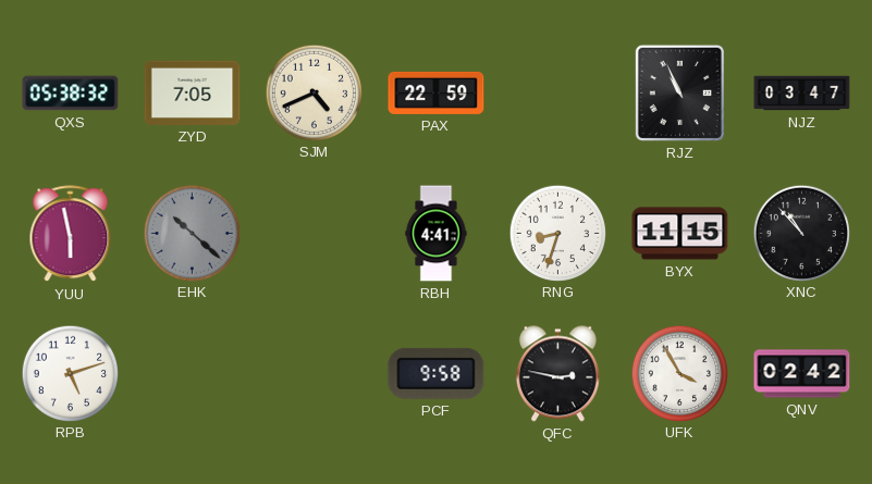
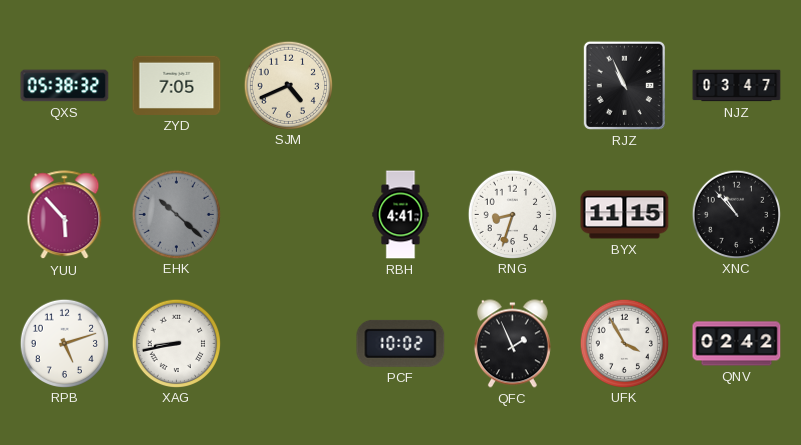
PAX: 22:59 -> none (437, 92)
YUU: 5:58 -> 5:53 (65, 215)
XAG: none -> 8:43 (176, 343)
PCF: 9:58 -> 10:02 (401, 343)
QFC: 2:47 -> 1:56 (512, 344)
